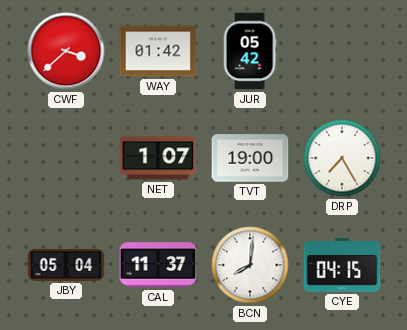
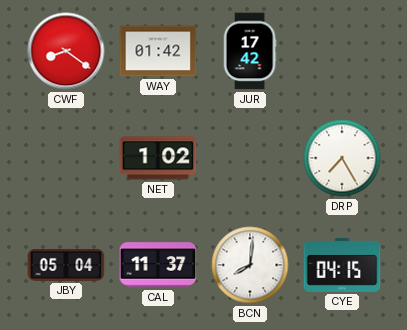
CWF: 3:38 -> 8:21 (66, 51)
JUR: 05:42 -> 17:42 (250, 51)
NET: 1:07 -> 1:02 (158, 158)
TVT: 19:00 -> none (250, 158)
